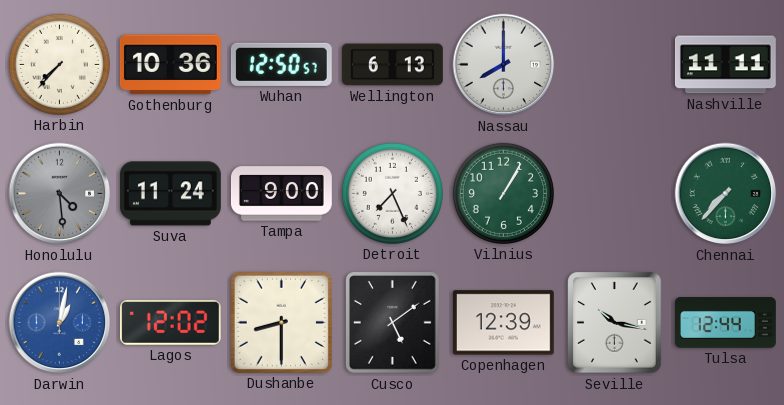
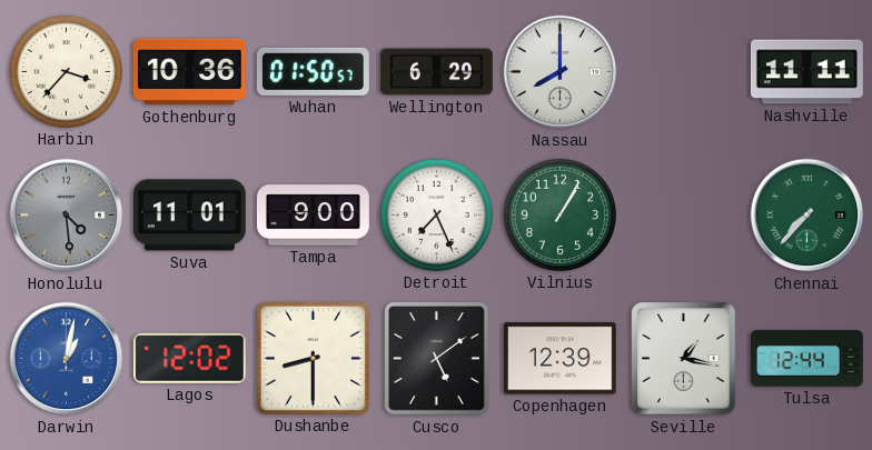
Harbin: 7:37 -> 3:37 (66, 71)
Wuhan: 12:50 -> 01:50 (313, 71)
Wellington: 6:13 -> 6:29 (436, 72)
Suva: 11:24 -> 11:01 (189, 216)
Seville: 10:17 -> 1:17 (684, 359)
